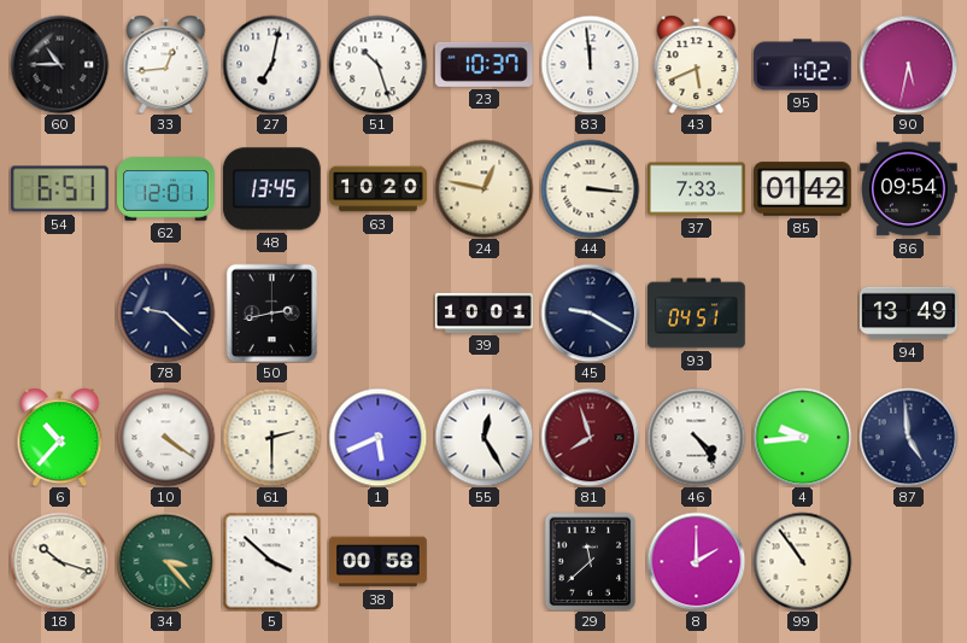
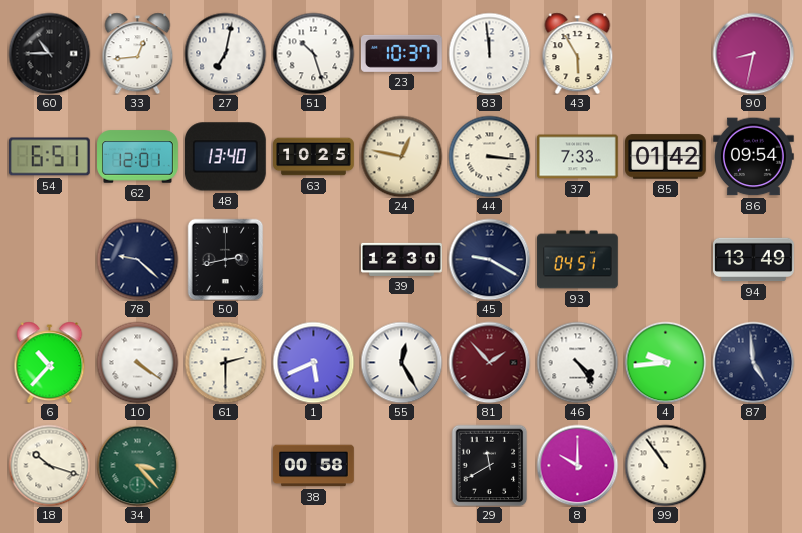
43: 5:41 -> 5:55 (578, 53)
95: 1:02 -> none (803, 65)
90: 5:32 -> 8:32 (753, 53)
48: 13:45 -> 13:40 (225, 157)
63: 10:20 -> 10:25 (314, 157)
39: 10:01 -> 12:30 (402, 259)
81: 7:57 -> 1:53 (489, 362)
5: 3:52 -> none (271, 561)
29: 11:38 -> 11:40 (490, 465)
8: 2:00 -> 10:00 (577, 465)
